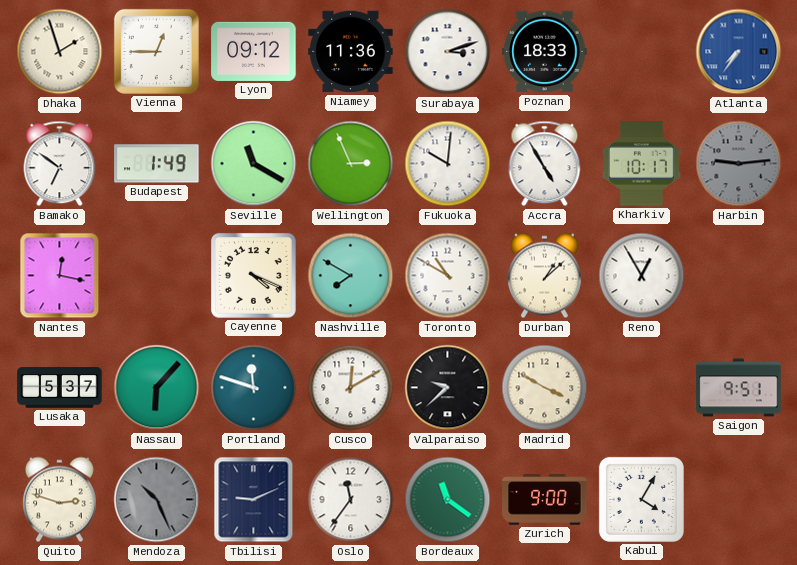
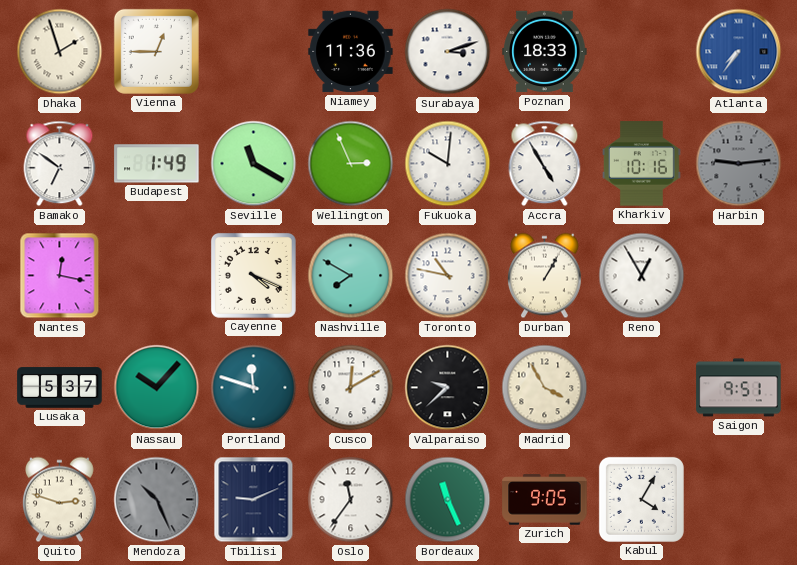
Lyon: 09:12 -> none (254, 51)
Kharkiv: 10:17 -> 10:16 (642, 164)
Toronto: 10:50 -> 10:47 (448, 276)
Durban: 1:08 -> 1:05 (544, 276)
Nassau: 6:07 -> 10:07 (157, 388)
Madrid: 3:50 -> 3:55 (545, 388)
Bordeaux: 11:21 -> 11:26 (448, 500)
Zurich: 9:00 -> 9:05 (545, 500)
